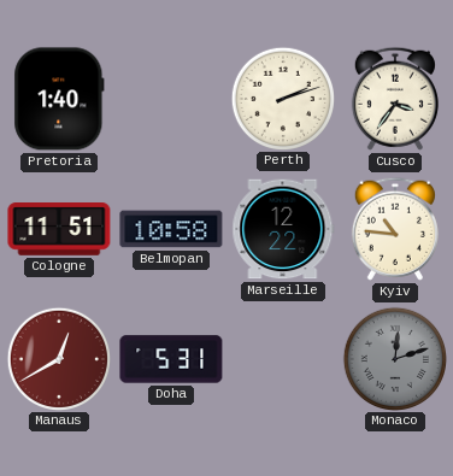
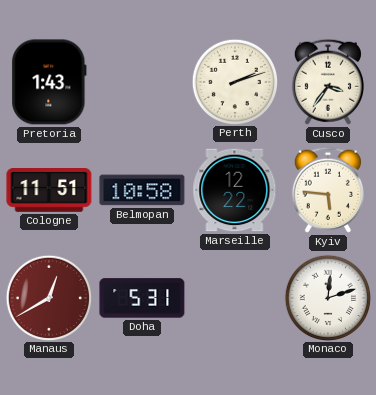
Pretoria: 1:40 -> 1:43 (49, 82)
Kyiv: 10:46 -> 5:46 (328, 190)
Monaco dial: grey -> white (327, 297)
